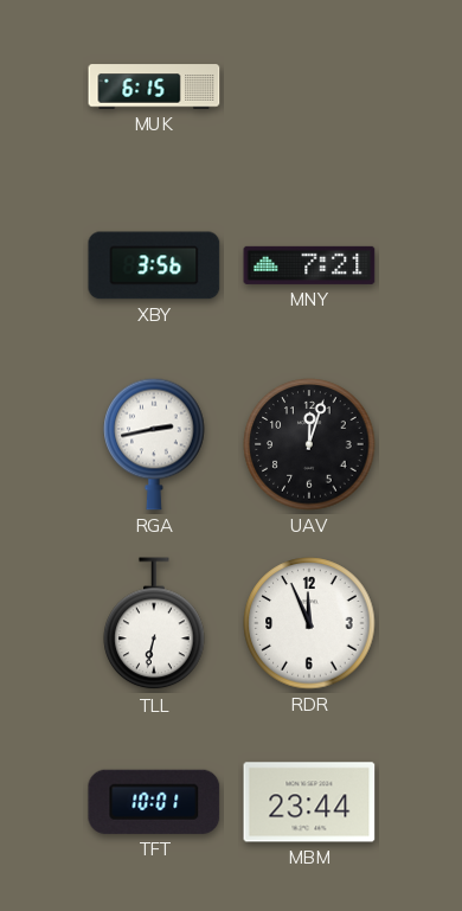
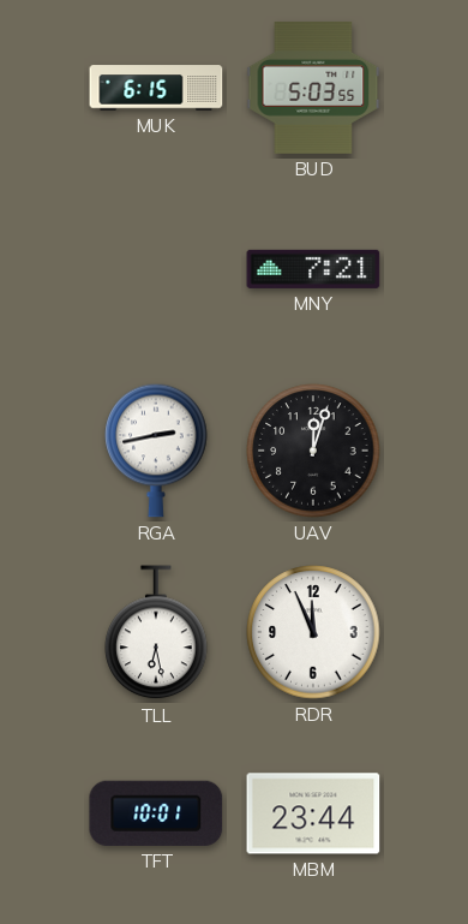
BUD: none -> 5:03 (313, 89)
XBY: 3:56 -> none (154, 265)
TLL: 6:32 -> 6:28 (156, 633)
